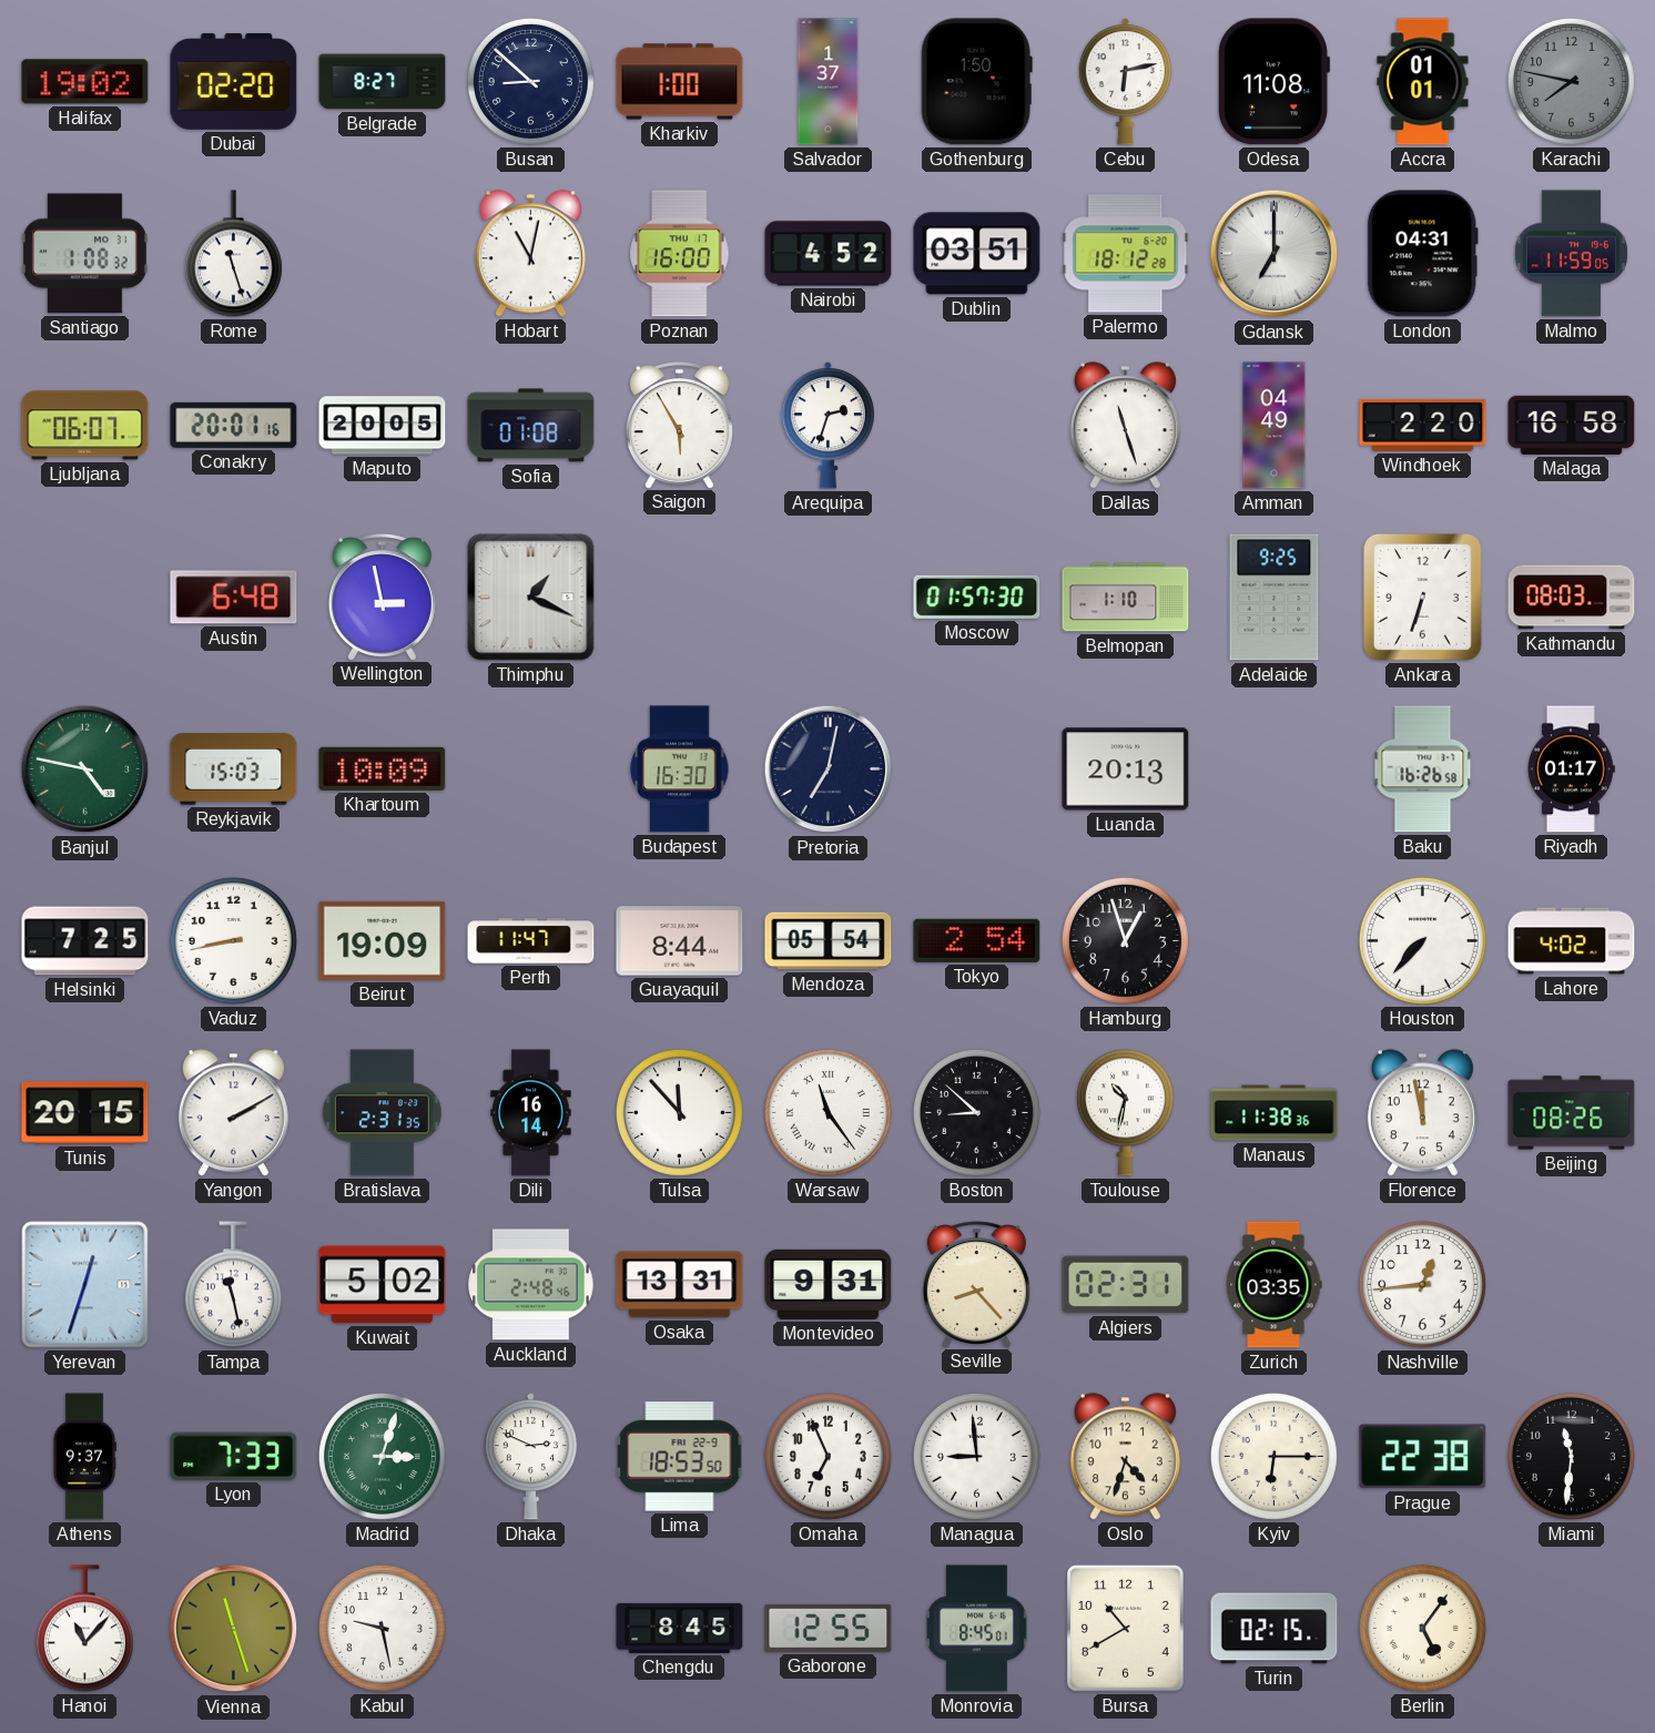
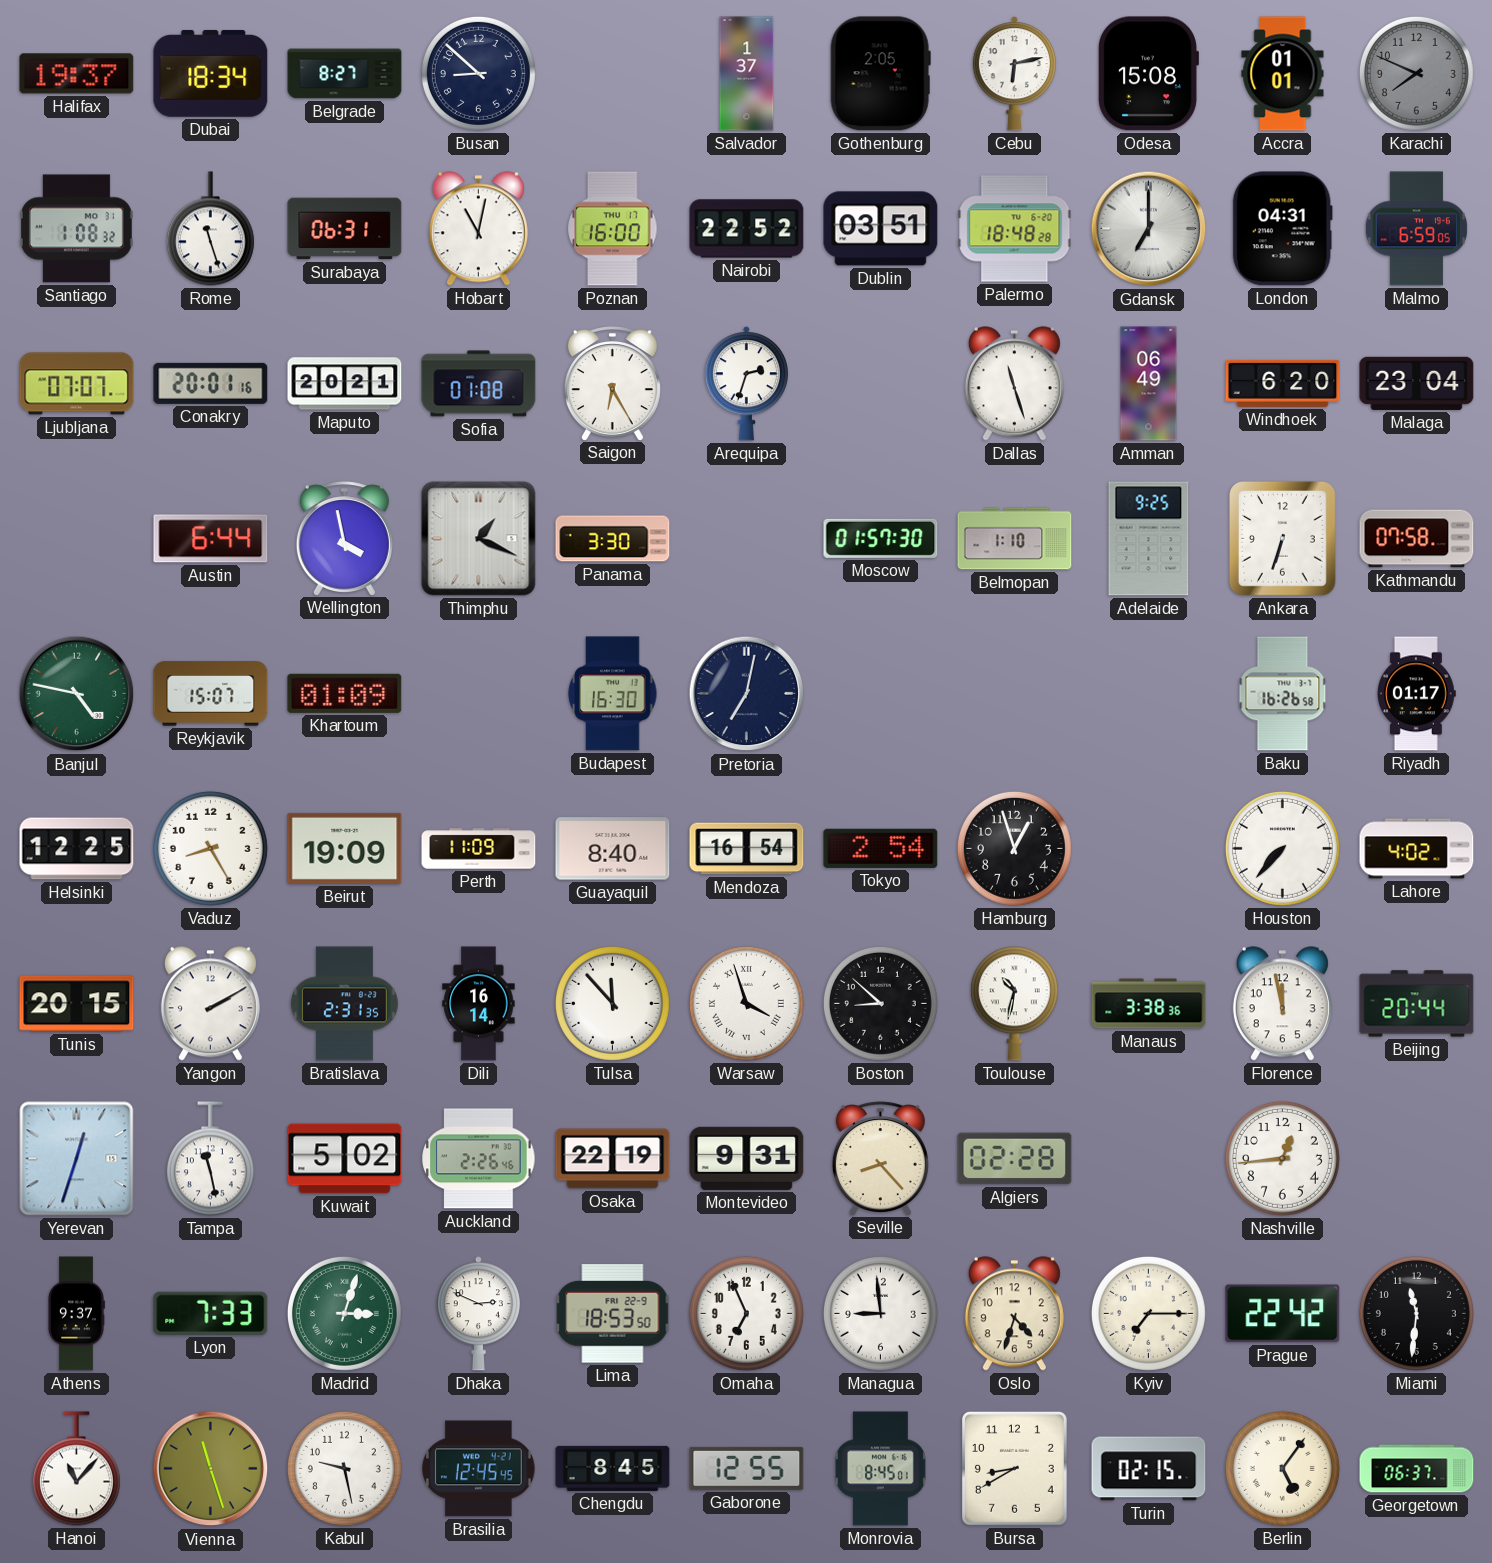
Halifax: 19:02 -> 19:37 (77, 74)
Dubai: 02:20 -> 18:34 (211, 73)
Kharkiv: 1:00 -> none (680, 82)
Gothenburg: 1:50 -> 2:05 (880, 74)
Odesa: 11:08 -> 15:08 (1149, 74)
Karachi: 7:47 -> 7:49 (1416, 73)
Surabaya: none -> 06:31 (345, 229)
Nairobi: 4:52 -> 22:52 (747, 229)
Palermo: 18:12 -> 18:48 (1015, 229)
Malmo: 11:59 -> 6:59 (1416, 229)
Ljubljana: 06:07 -> 07:07 (77, 384)
Maputo: 20:05 -> 20:21 (345, 384)
Saigon: 5:55 -> 6:25 (612, 383)
Amman: 04:49 -> 06:49 (1149, 384)
Windhoek: 2:20 -> 6:20 (1283, 383)
Malaga: 16:58 -> 23:04 (1417, 383)
Austin: 6:48 -> 6:44 (211, 539)
Wellington: 2:58 -> 3:58 (344, 538)
Panama: none -> 3:30 (613, 539)
Kathmandu: 08:03 -> 07:58 (1417, 539)
Reykjavik: 15:03 -> 15:07 (211, 694)
Khartoum: 10:09 -> 01:09 (345, 693)
Luanda: 20:13 -> none (1126, 769)
Helsinki: 7:25 -> 12:25 (77, 849)
Vaduz: 8:43 -> 8:25 (210, 848)
Perth: 11:47 -> 11:09 (479, 849)
Guayaquil: 8:44 -> 8:40 (613, 849)
Mendoza: 05:54 -> 16:54 (747, 849)
Warsaw: 11:24 -> 3:57 (746, 1003)
Manaus: 11:38 -> 3:38 (1149, 1004)
Beijing: 08:26 -> 20:44 (1417, 1004)
Auckland: 2:48 -> 2:26 (479, 1159)
Osaka: 13:31 -> 22:19 (613, 1159)
Algiers: 02:31 -> 02:28 (1015, 1159)
Zurich: 03:35 -> none (1273, 1285)
Kyiv: 6:15 -> 7:15 (1148, 1313)
Prague: 22:38 -> 22:42 (1283, 1314)
Brasilia: none -> 12:45 (479, 1469)
Bursa: 10:40 -> 8:40 (1014, 1468)
Georgetown: none -> 06:37 (1417, 1469)
